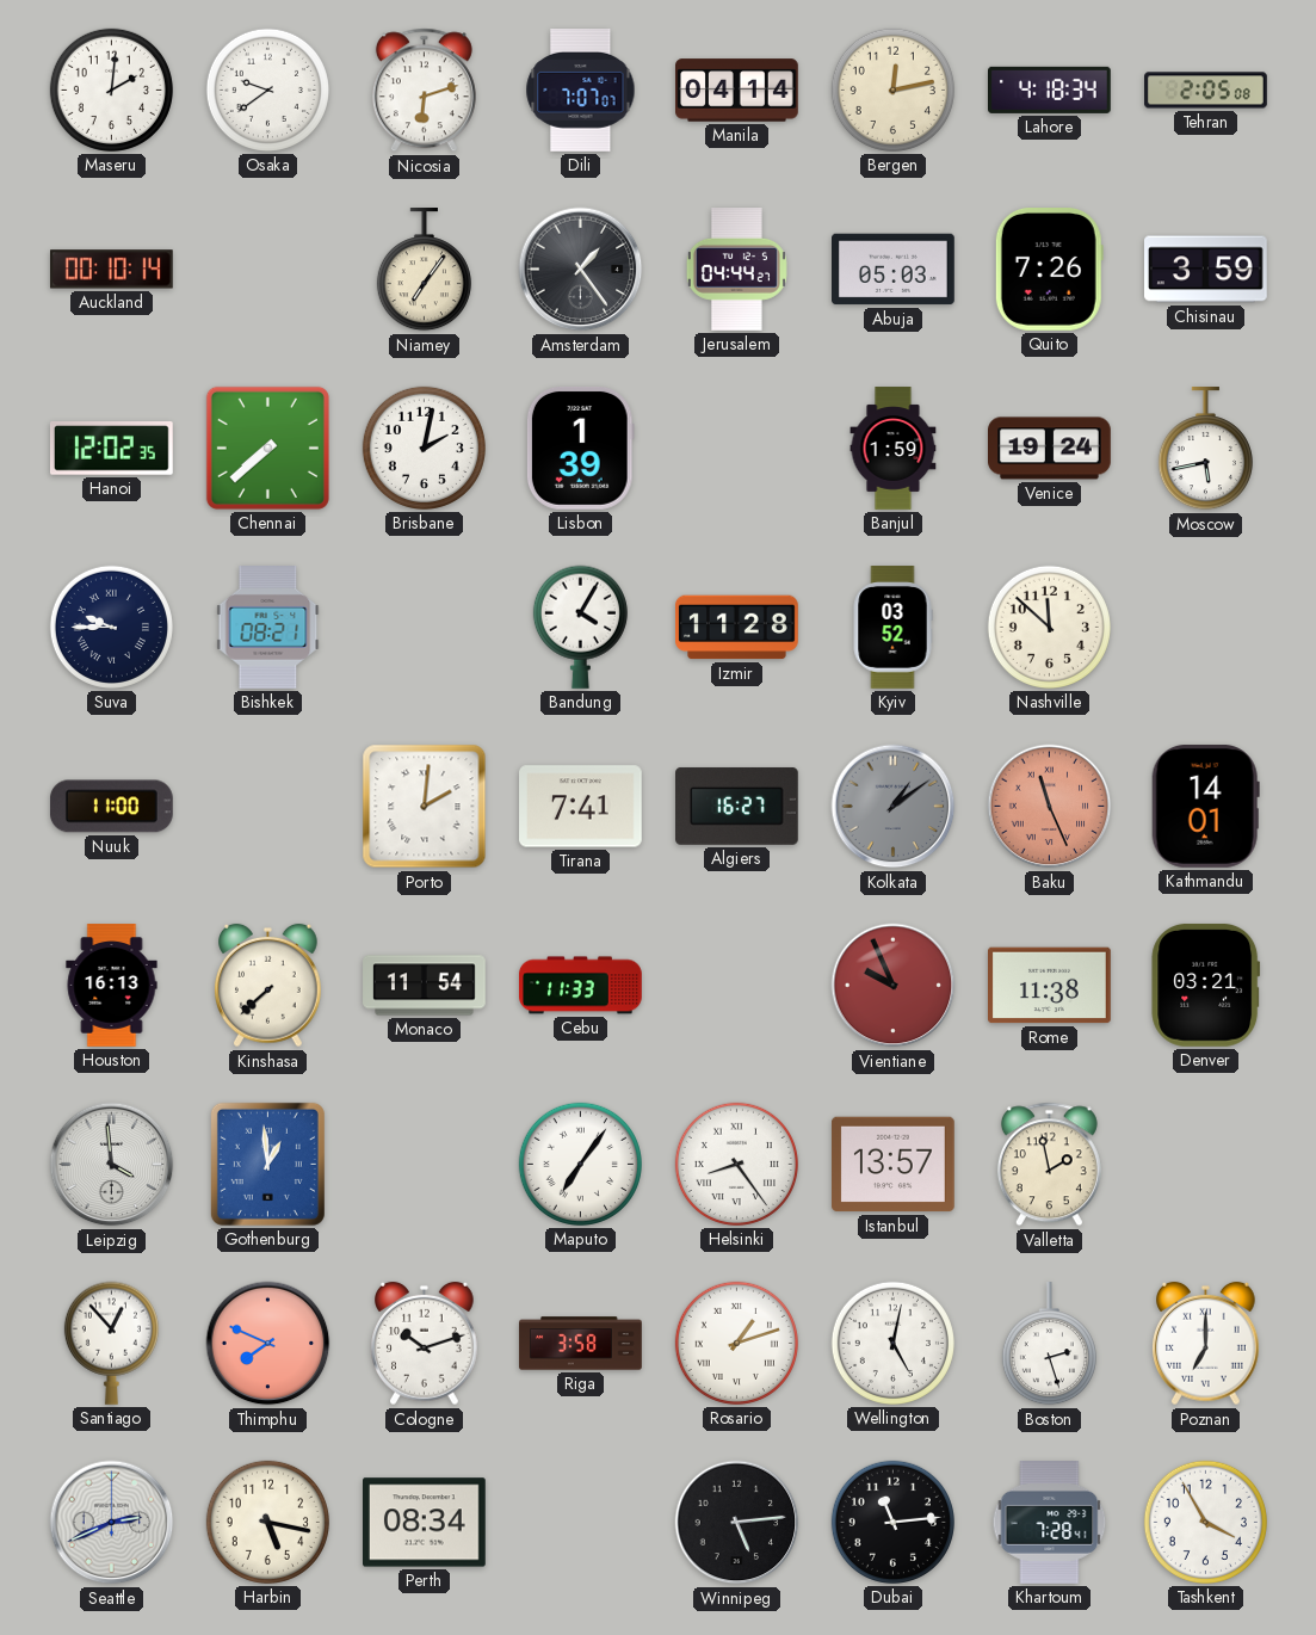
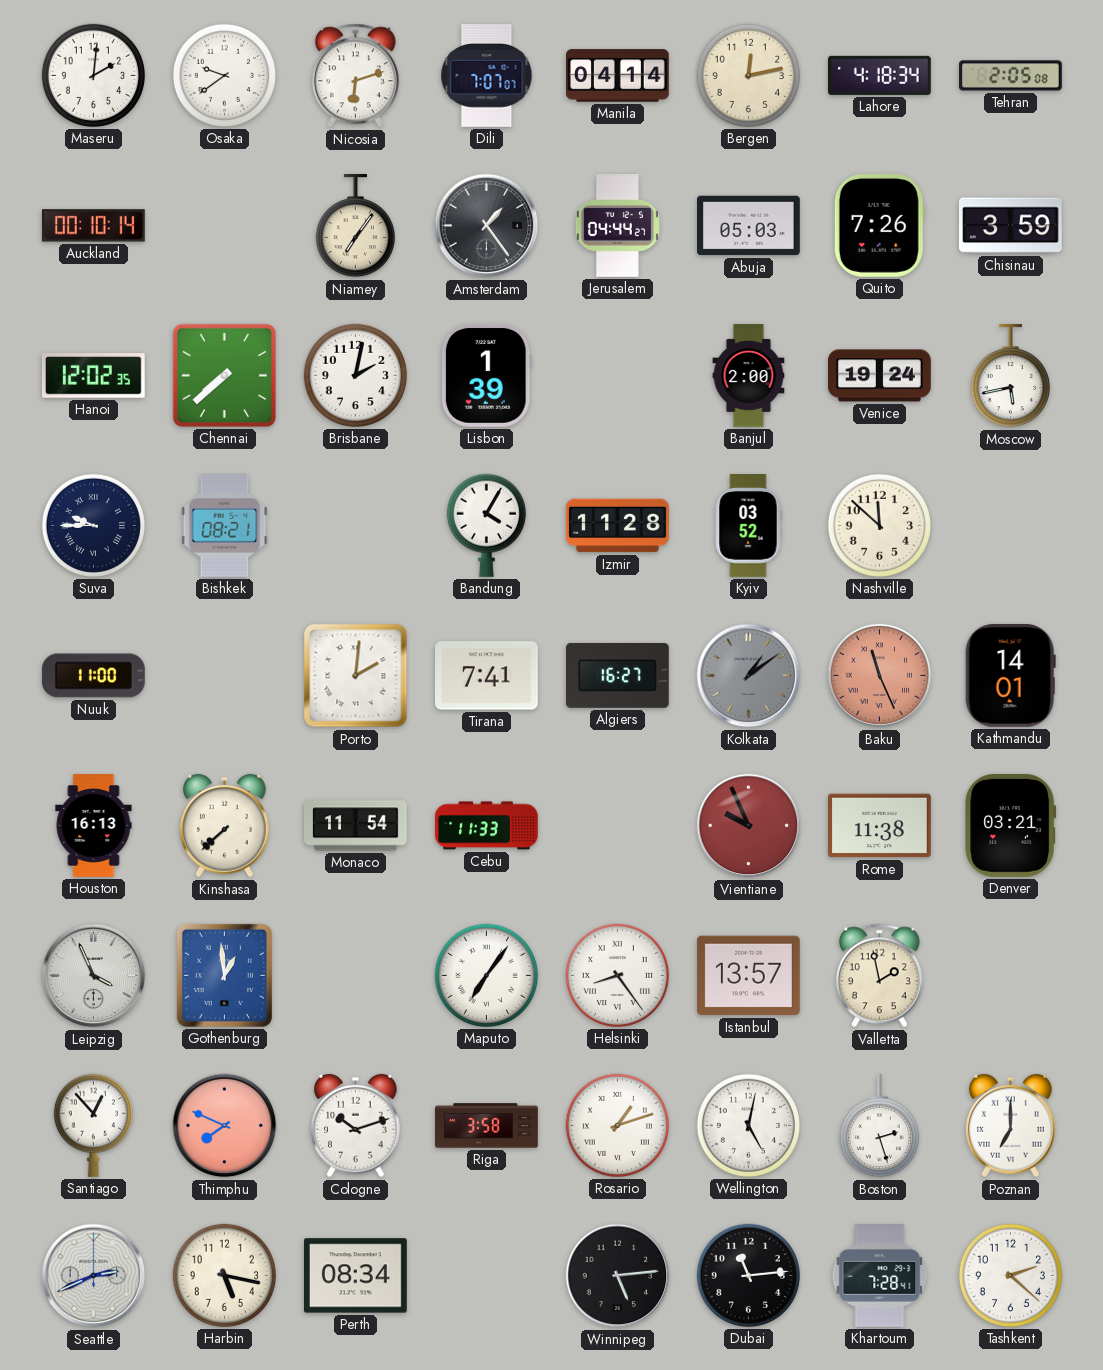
Banjul: 1:59 -> 2:00 (749, 376)
Leipzig: 3:59 -> 3:56 (94, 976)
Tashkent: 3:55 -> 2:22 (1010, 1275)
